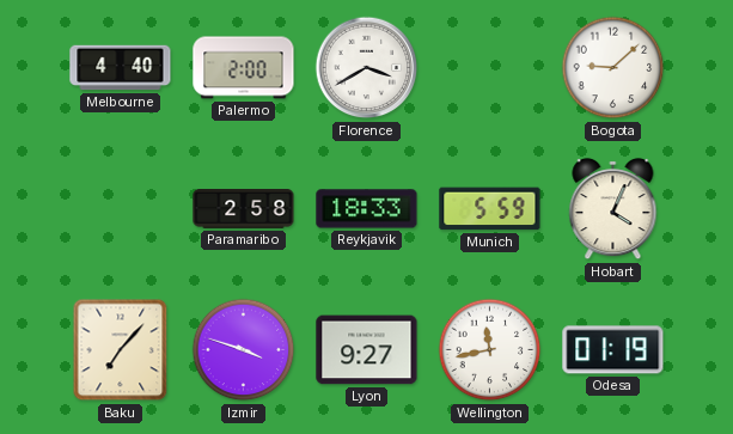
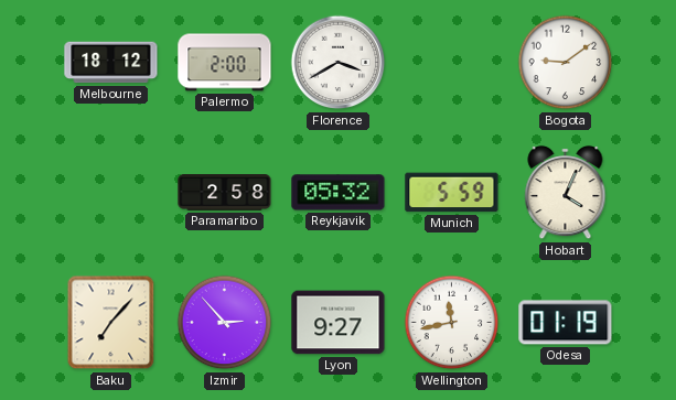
Melbourne: 4:40 -> 18:12 (111, 63)
Bogota: 9:08 -> 9:09 (566, 63)
Reykjavik: 18:33 -> 05:32 (339, 193)
Izmir: 3:48 -> 2:53 (225, 323)
